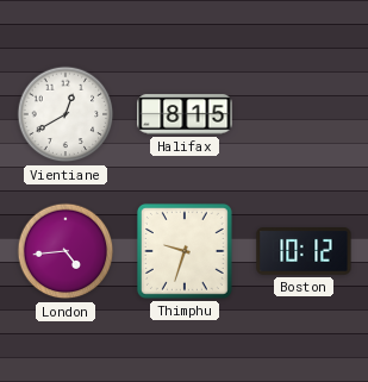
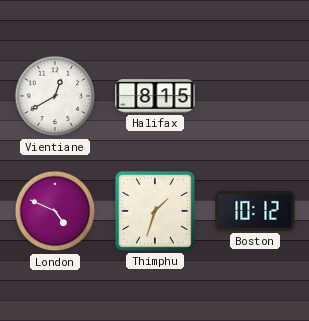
London: 4:44 -> 4:49 (55, 211)
Thimphu: 9:33 -> 1:33 (155, 211)
